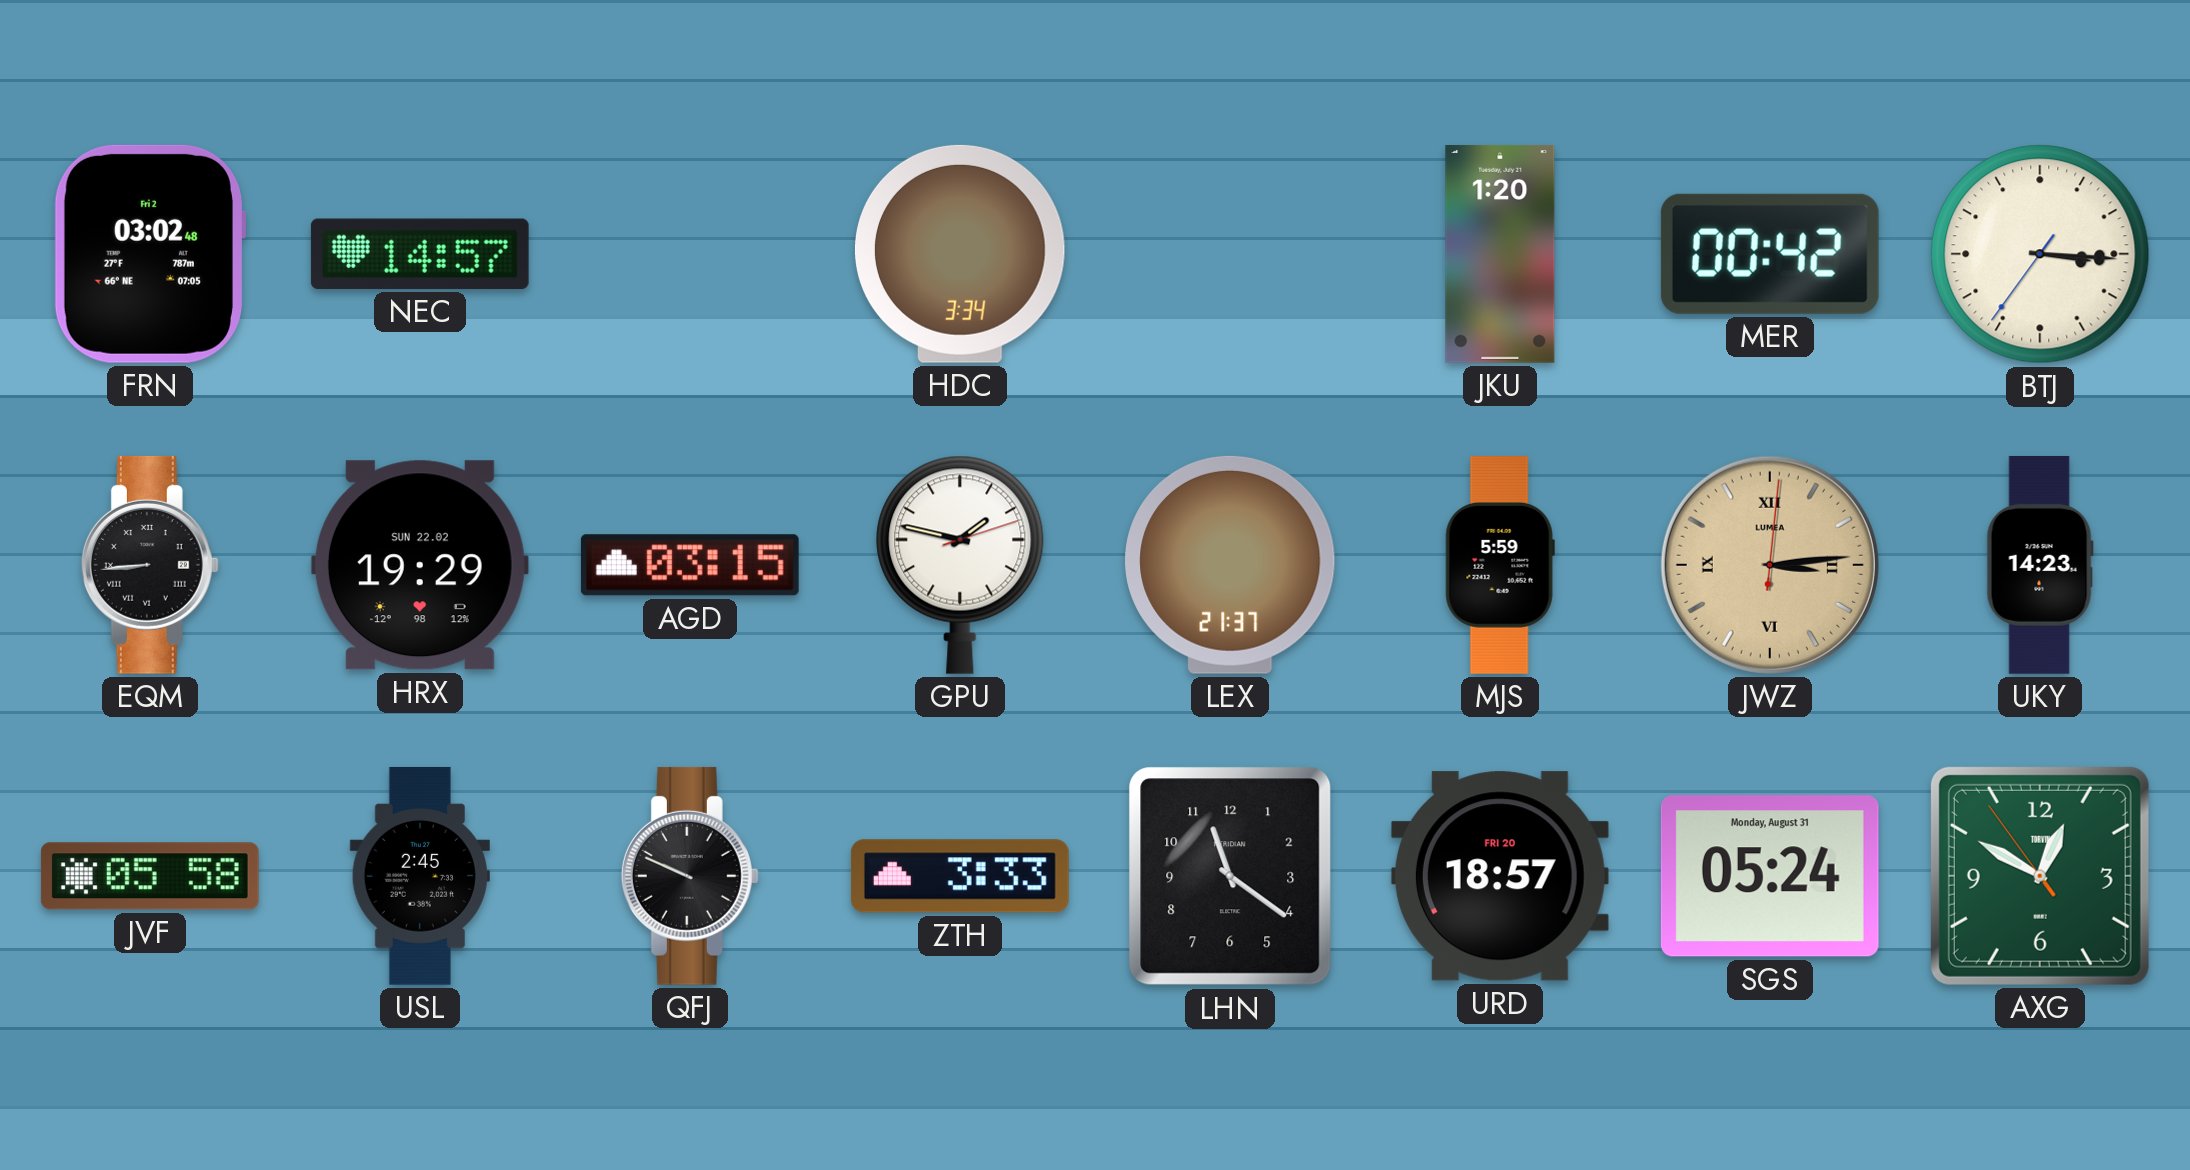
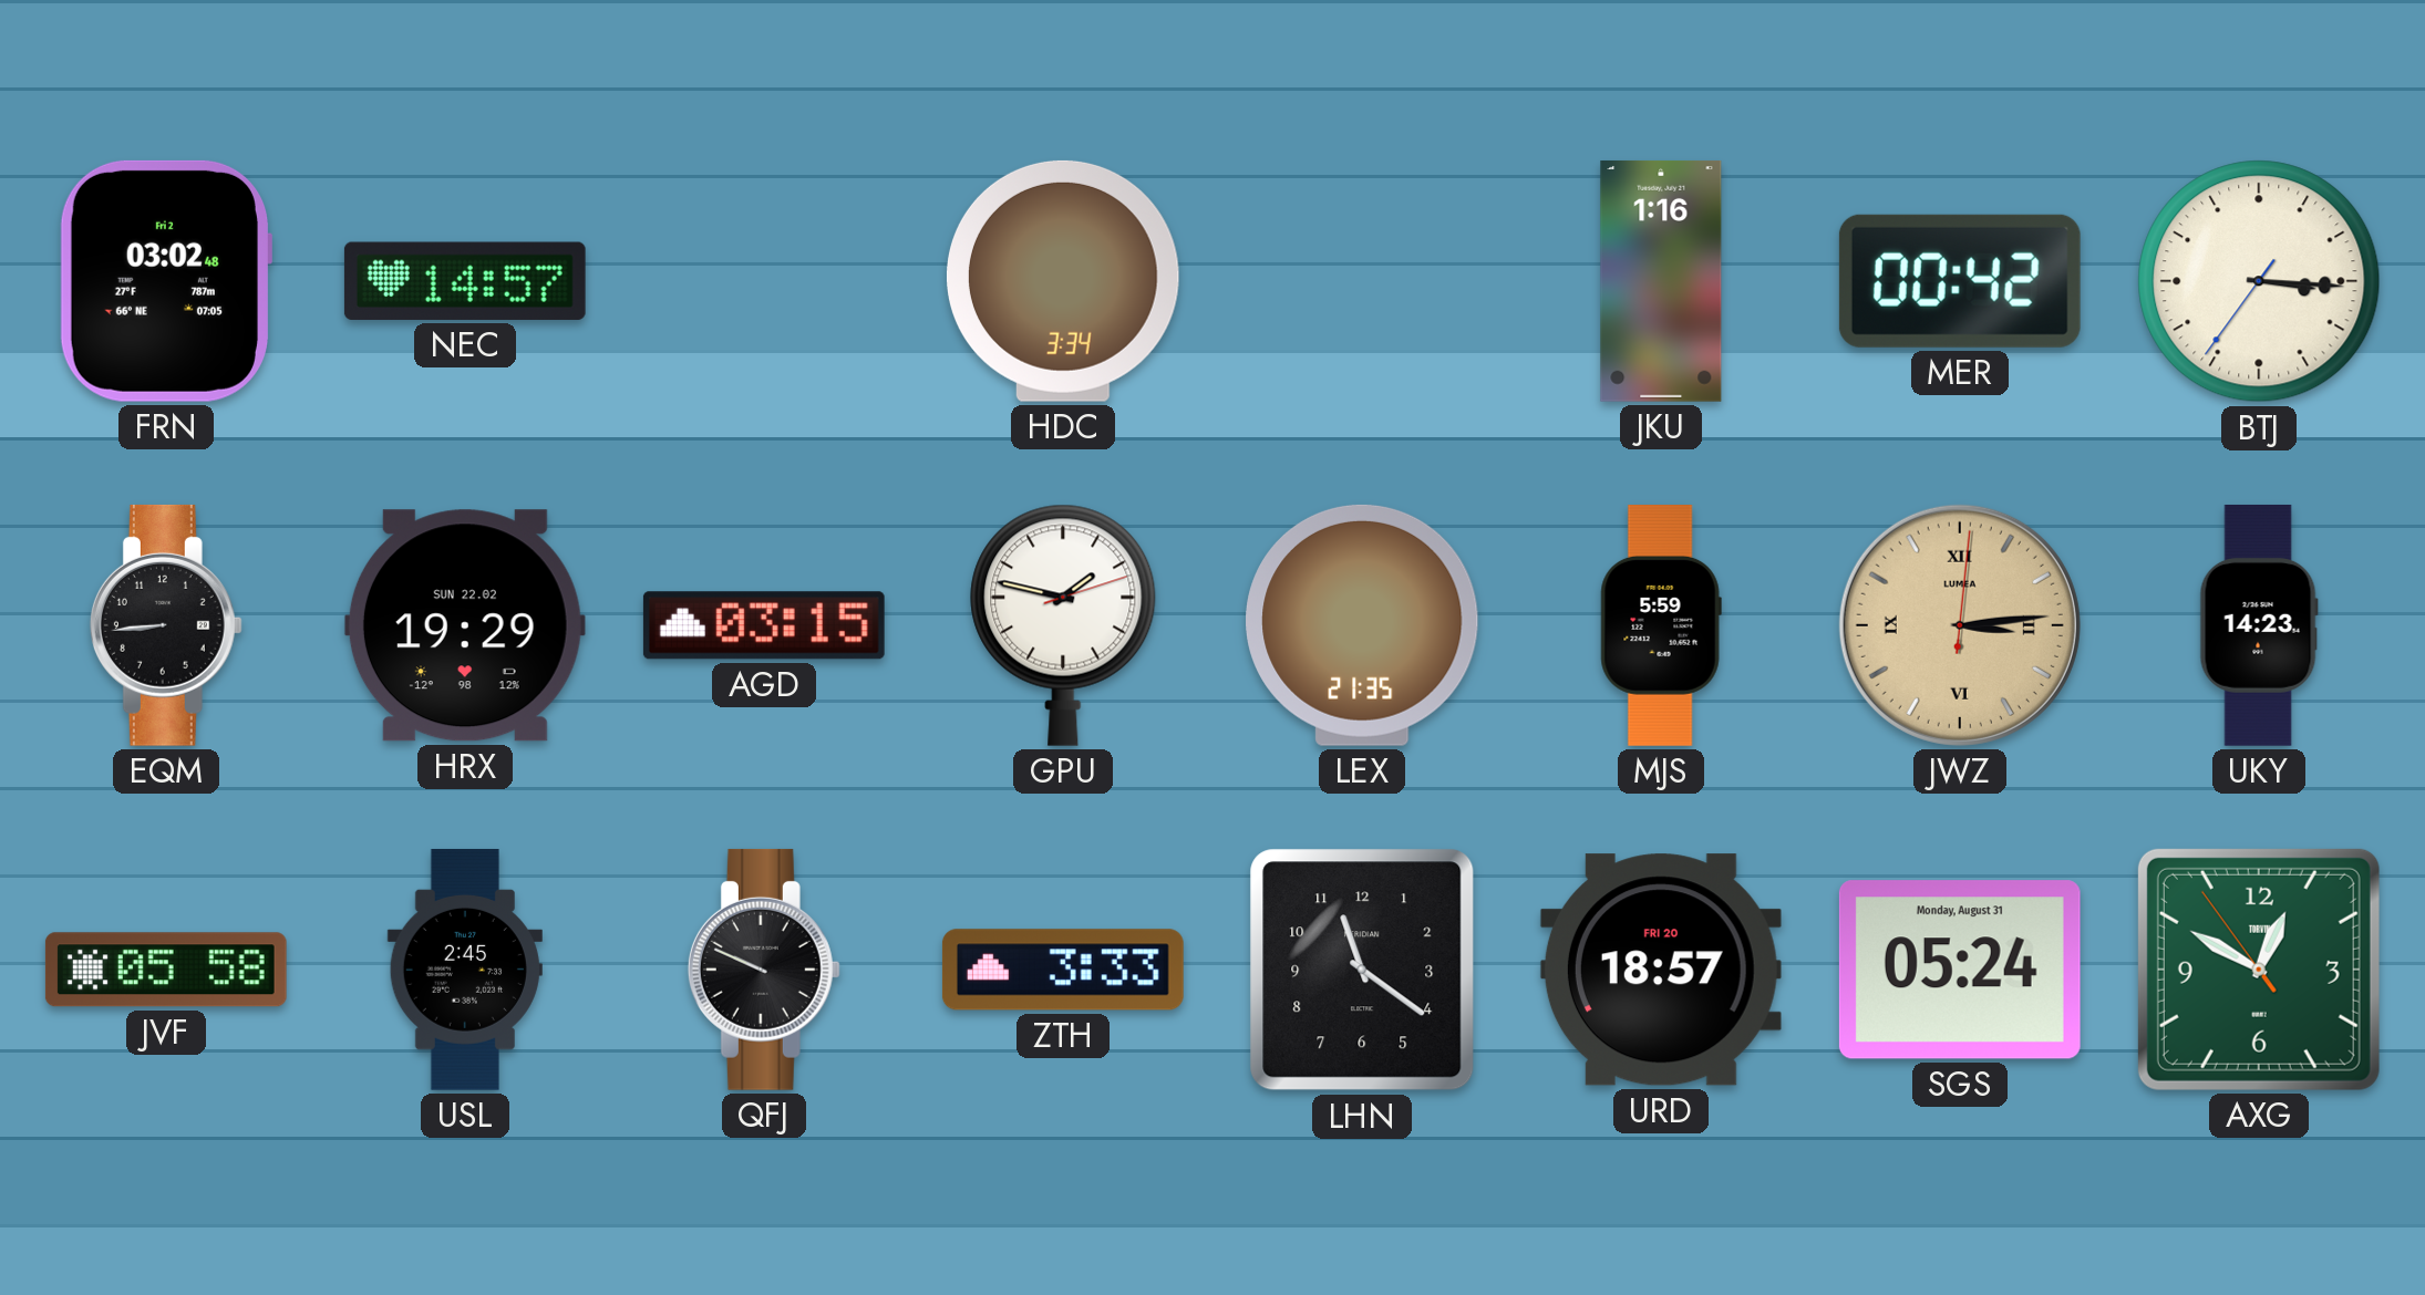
JKU: 1:20 -> 1:16 (1661, 281)
EQM numerals: Roman -> Arabic (166, 625)
LEX: 21:37 -> 21:35 (1362, 625)
